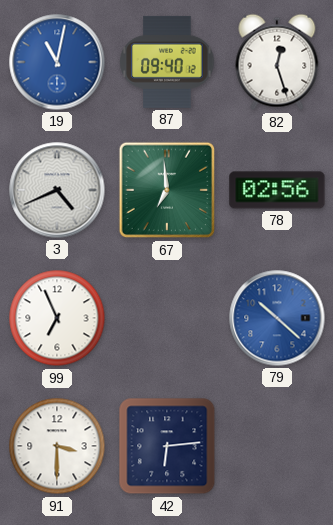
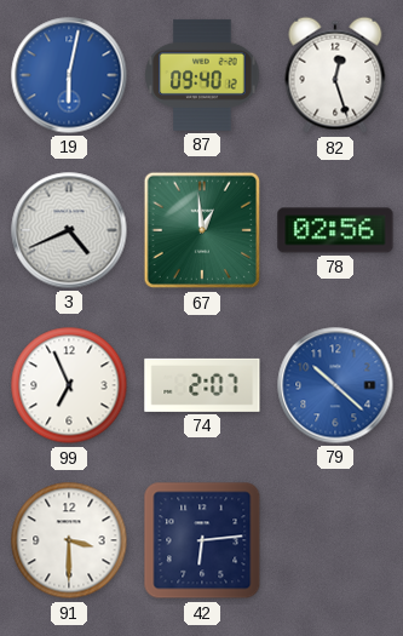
19: 11:02 -> 6:02 (69, 75)
67: 6:59 -> 12:59 (202, 230)
74: none -> 2:07 (202, 385)
